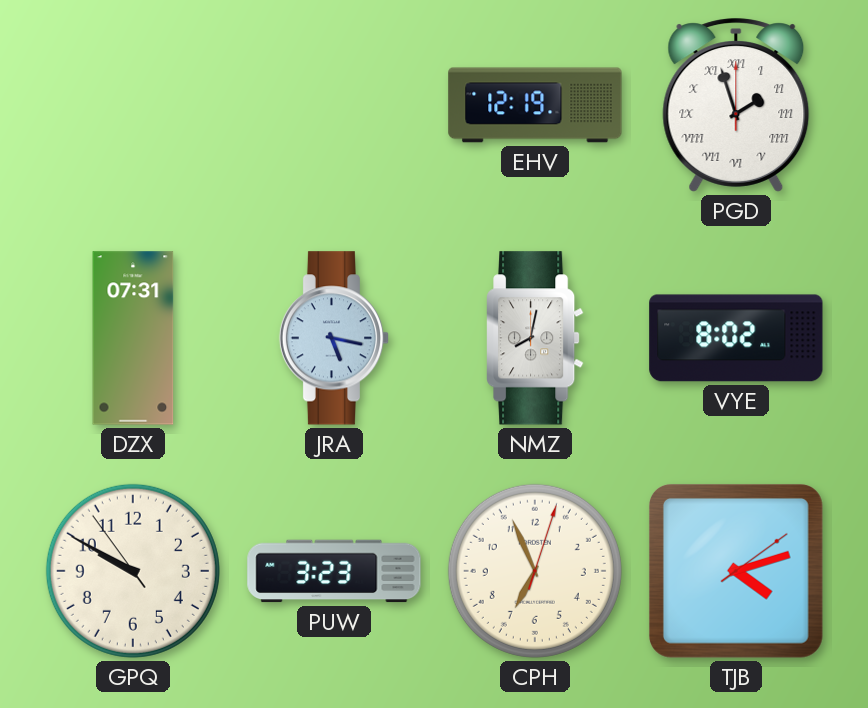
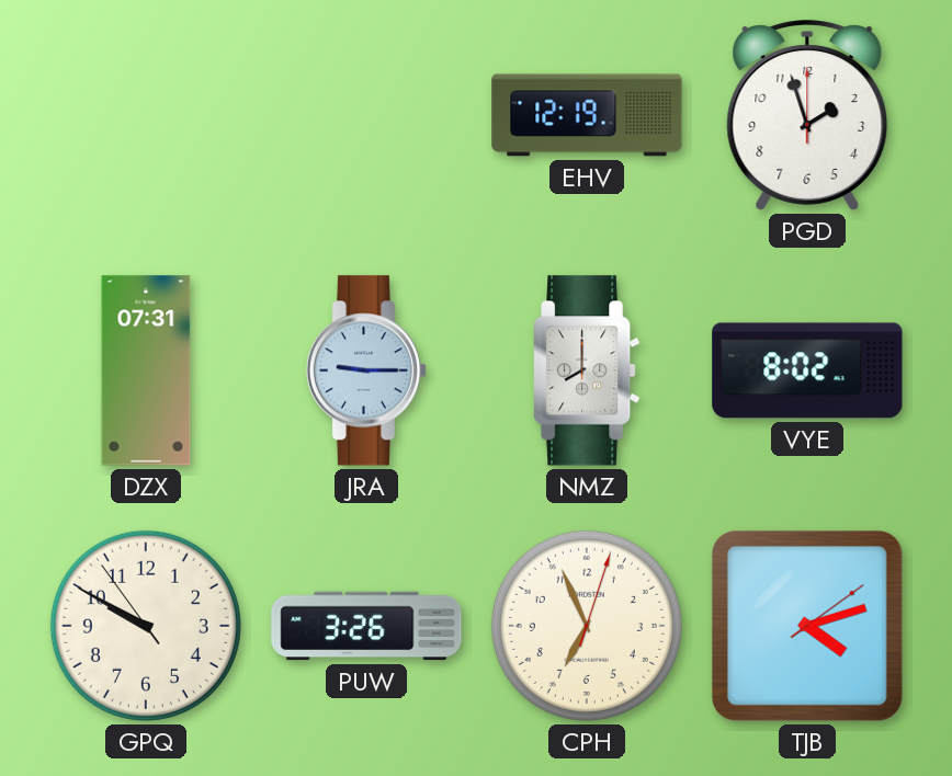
PGD numerals: Roman -> Arabic (807, 115)
JRA: 5:17 -> 9:15 (366, 370)
NMZ: 8:02 -> 8:00 (587, 370)
PUW: 3:23 -> 3:26 (366, 626)
